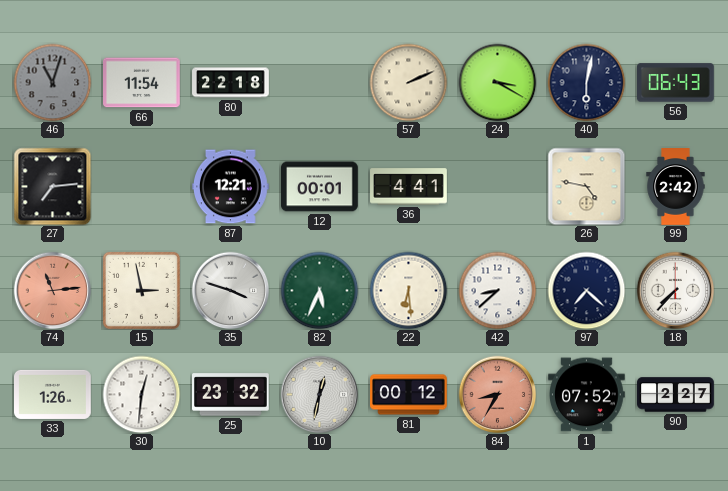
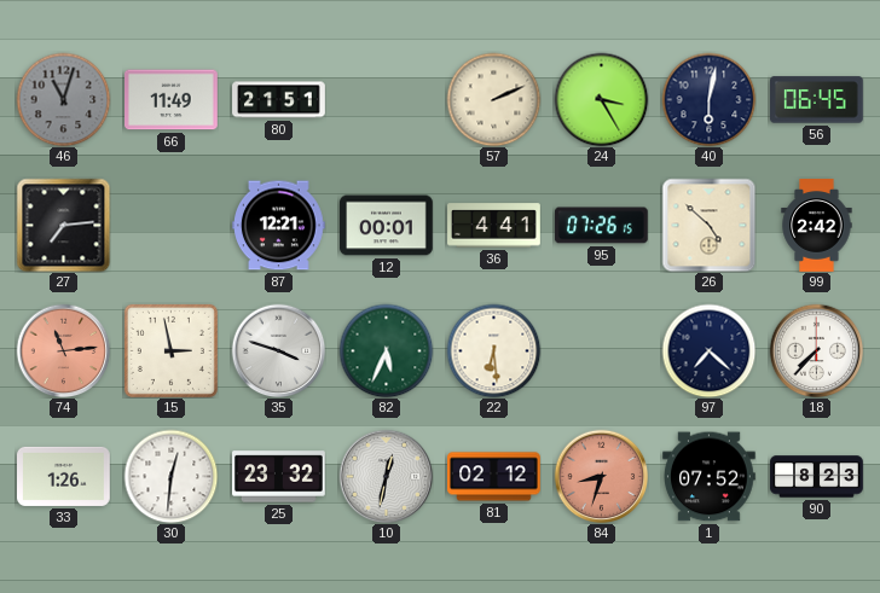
66: 11:54 -> 11:49 (172, 100)
80: 22:18 -> 21:51 (279, 100)
24: 3:20 -> 3:25 (601, 99)
56: 06:43 -> 06:45 (817, 100)
95: none -> 07:26 (602, 226)
26: 4:47 -> 4:52 (708, 225)
42: 8:38 -> none (497, 290)
81: 00:12 -> 02:12 (494, 477)
84: 8:35 -> 8:33 (601, 476)
90: 2:27 -> 8:23 (817, 477)
